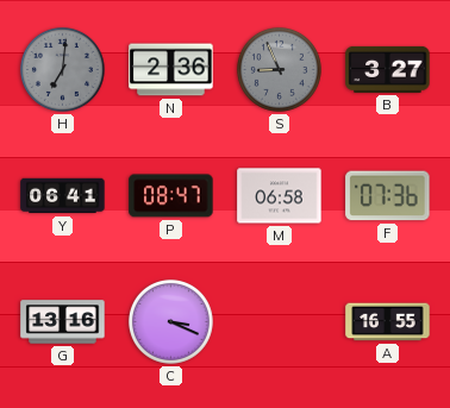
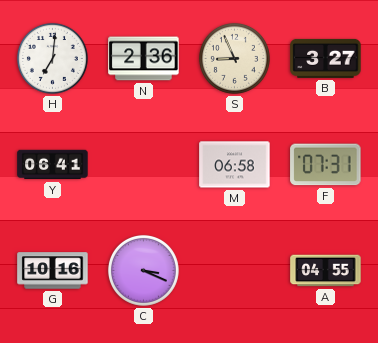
H dial: grey -> white (52, 58)
S dial: grey -> cream (234, 58)
P: 08:47 -> none (171, 196)
F: 07:36 -> 07:31 (326, 165)
G: 13:16 -> 10:16 (53, 271)
A: 16:55 -> 04:55 (326, 271)
